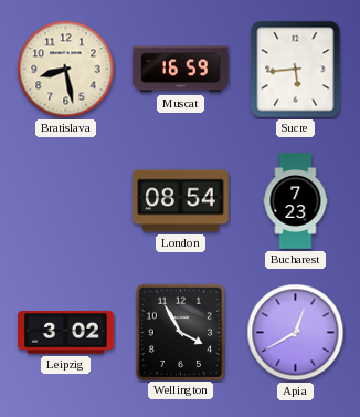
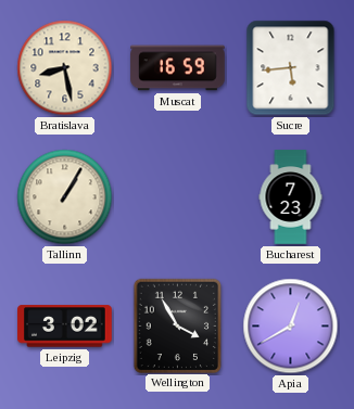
Tallinn: none -> 1:05 (65, 197)
London: 08:54 -> none (181, 201)
